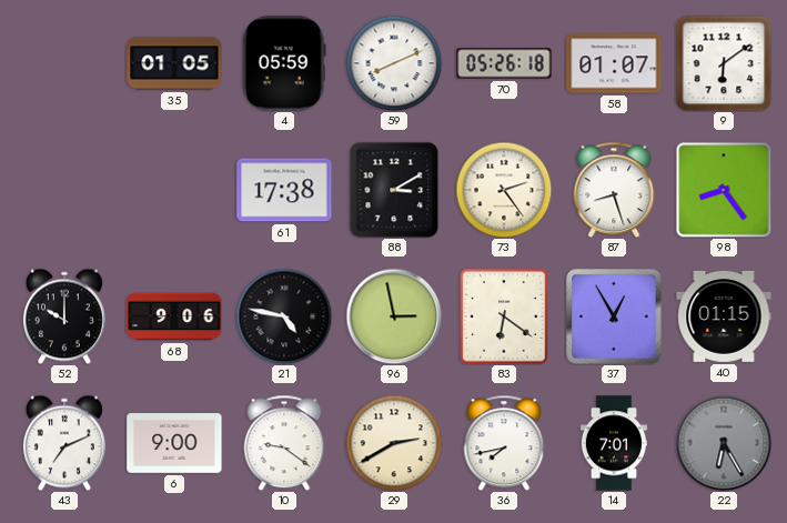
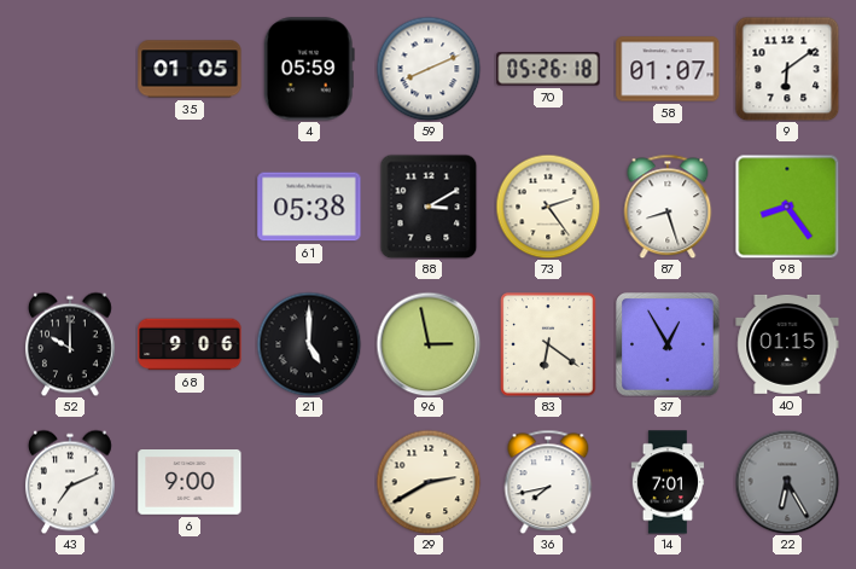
61: 17:38 -> 05:38 (309, 207)
21: 4:47 -> 5:00 (309, 344)
10: 9:21 -> none (284, 443)
